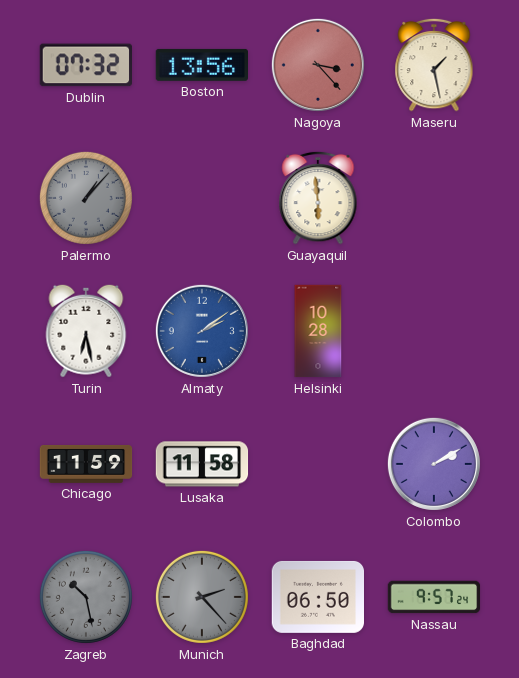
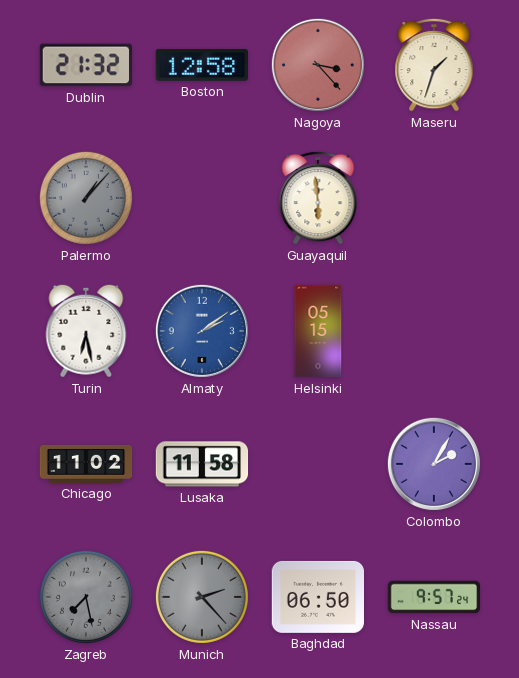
Dublin: 07:32 -> 21:32 (85, 65)
Boston: 13:56 -> 12:58 (201, 65)
Maseru: 1:28 -> 1:33 (434, 65)
Helsinki: 10:28 -> 05:15 (318, 331)
Chicago: 11:59 -> 11:02 (86, 464)
Colombo: 2:10 -> 2:05 (434, 464)
Zagreb: 10:28 -> 7:28 (86, 597)
